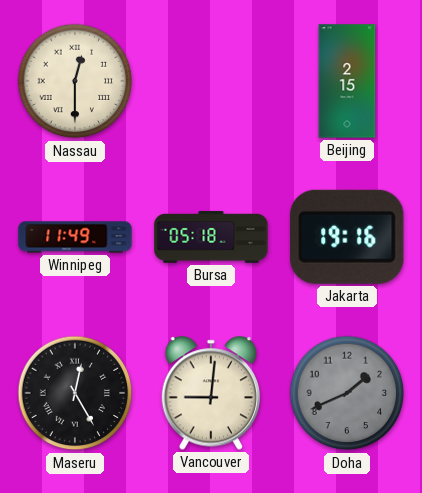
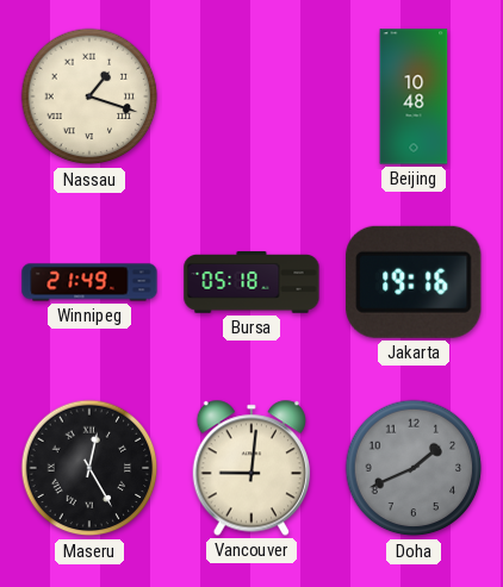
Nassau: 12:30 -> 1:18 (89, 96)
Beijing: 2:15 -> 10:48 (414, 96)
Winnipeg: 11:49 -> 21:49 (89, 282)
